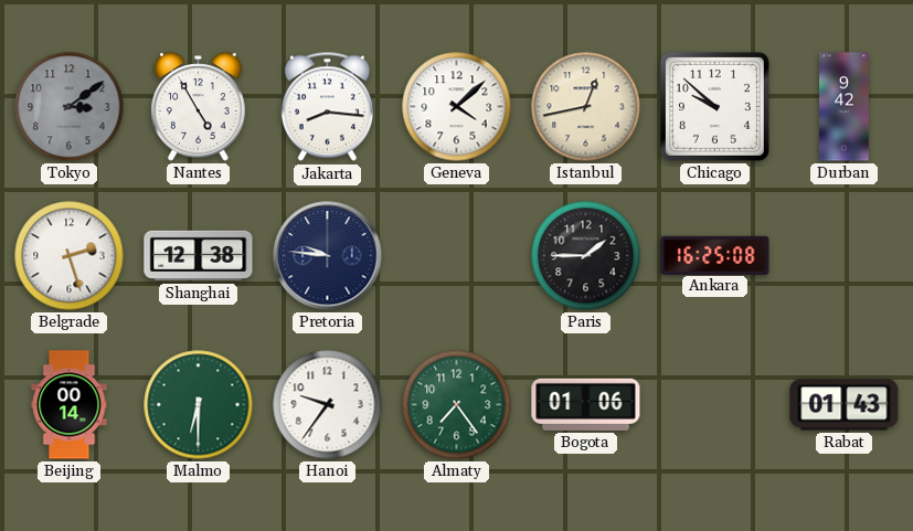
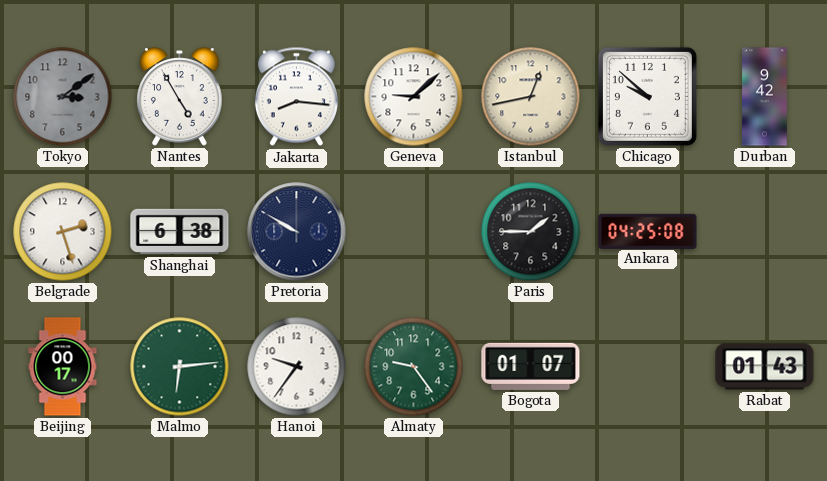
Geneva: 4:08 -> 9:08 (414, 97)
Shanghai: 12:38 -> 6:38 (180, 232)
Pretoria: 9:46 -> 9:50 (297, 232)
Ankara: 16:25 -> 04:25 (648, 231)
Beijing: 00:14 -> 00:17 (63, 367)
Malmo: 6:30 -> 6:14 (180, 367)
Almaty: 7:24 -> 9:24 (414, 367)
Bogota: 01:06 -> 01:07 (531, 366)
